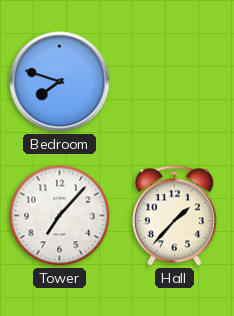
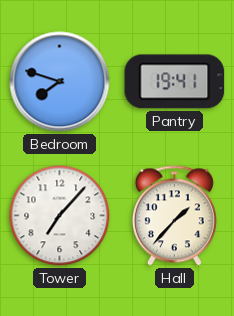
Pantry: none -> 19:41 (175, 82)
